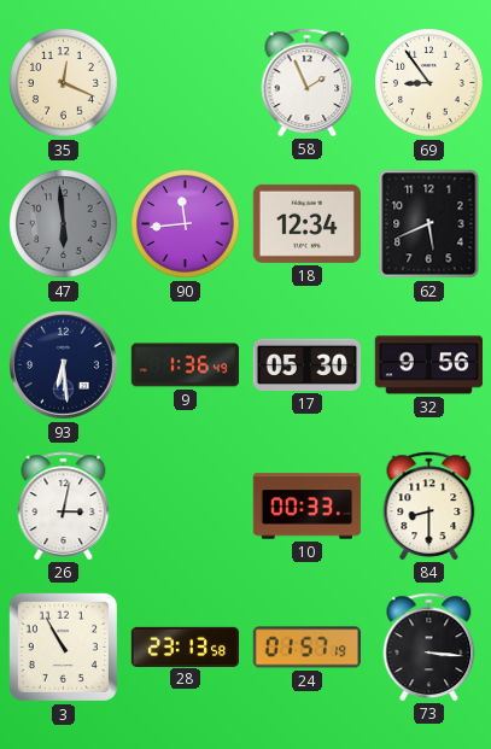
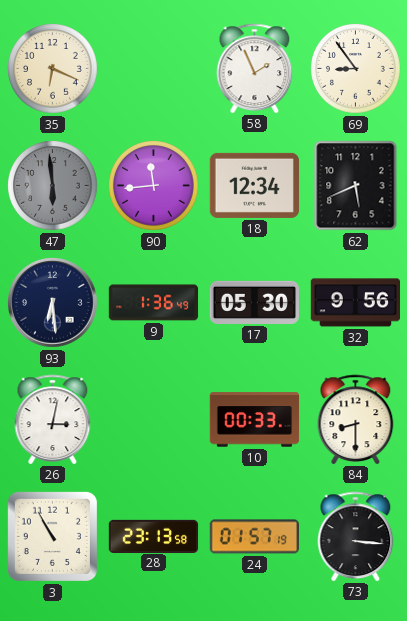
35: 12:19 -> 6:19 (53, 69)
